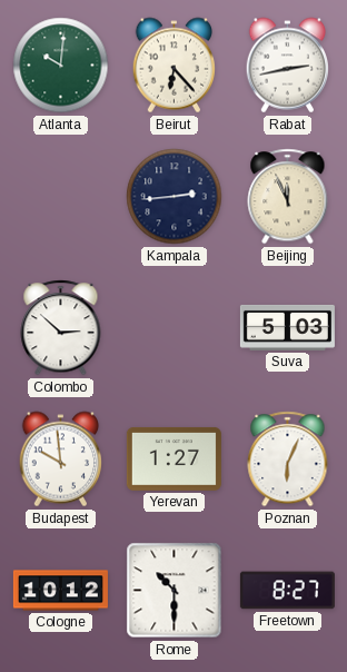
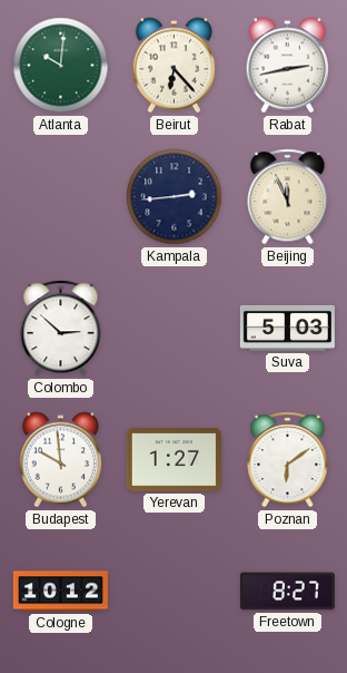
Poznan: 6:04 -> 6:09 (288, 460)
Rome: 10:30 -> none (175, 591)
